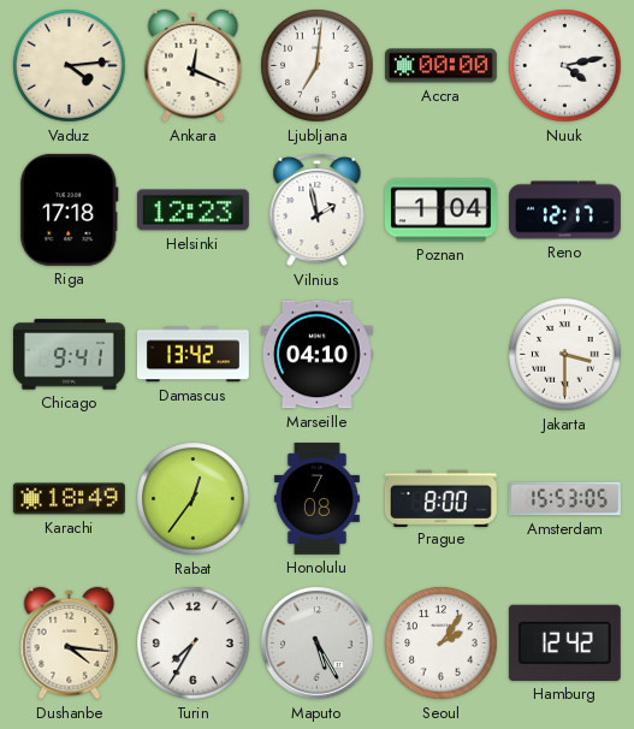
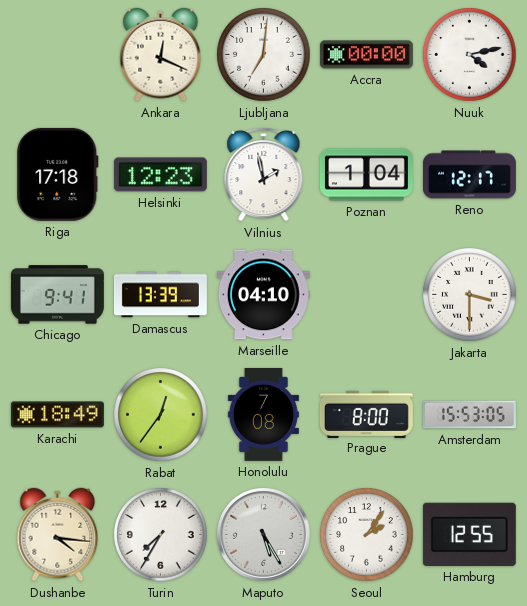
Vaduz: 4:14 -> none (70, 66)
Damascus: 13:42 -> 13:39 (160, 295)
Hamburg: 12:42 -> 12:55 (469, 534)
